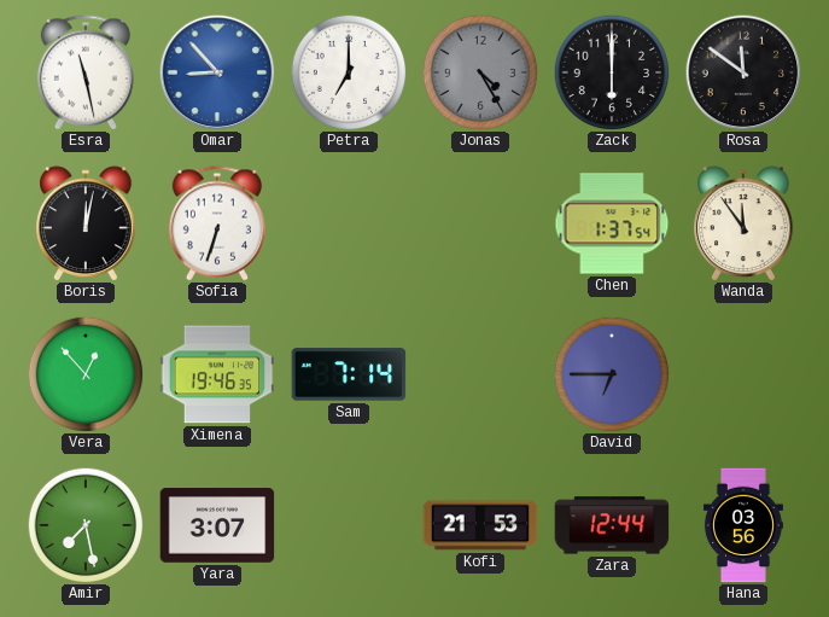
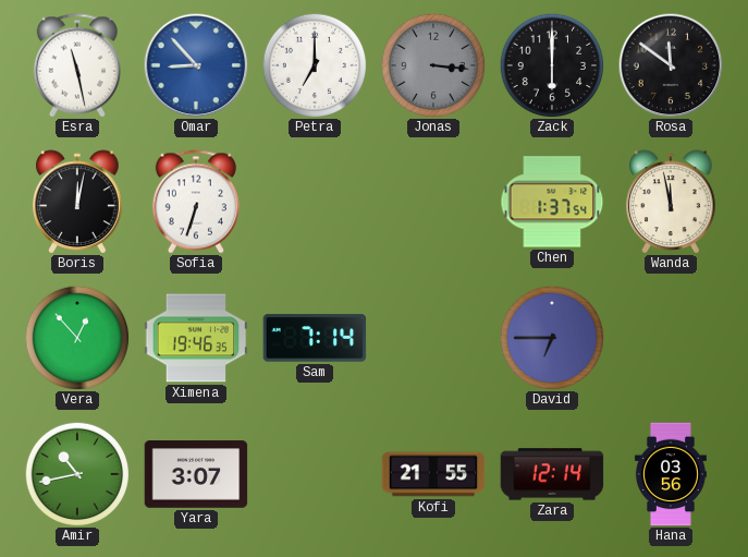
Jonas: 4:25 -> 3:16 (433, 65)
Wanda: 11:54 -> 11:58 (671, 202)
Amir: 7:28 -> 10:43 (77, 474)
Kofi: 21:53 -> 21:55 (433, 474)
Zara: 12:44 -> 12:14 (552, 474)
